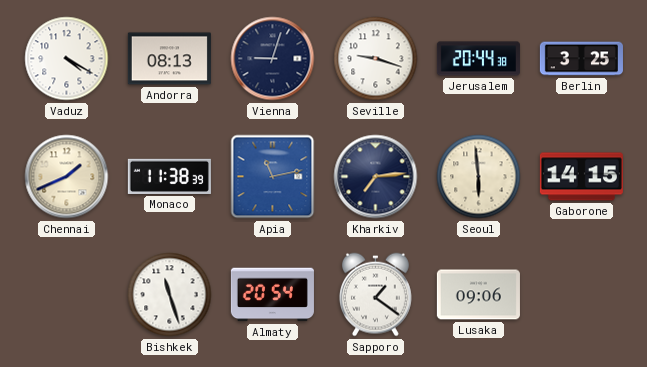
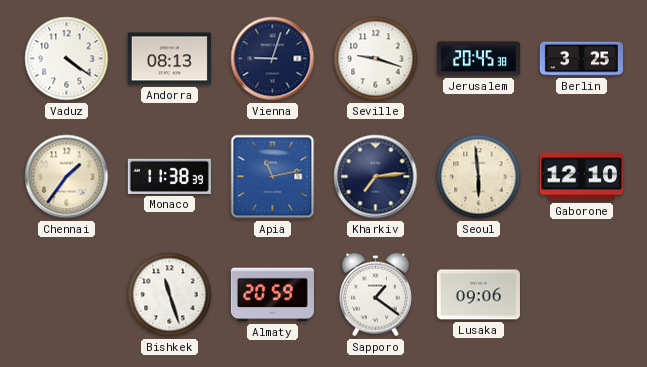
Vaduz: 4:20 -> 4:21 (67, 59)
Jerusalem: 20:44 -> 20:45 (478, 59)
Chennai: 1:41 -> 1:36 (67, 177)
Gaborone: 14:15 -> 12:10 (581, 177)
Almaty: 20:54 -> 20:59 (272, 295)
